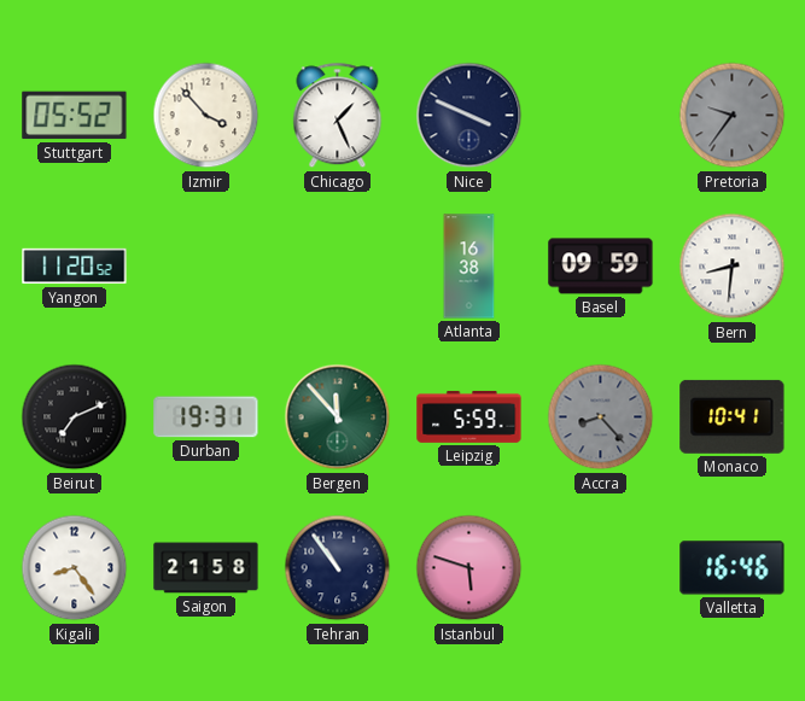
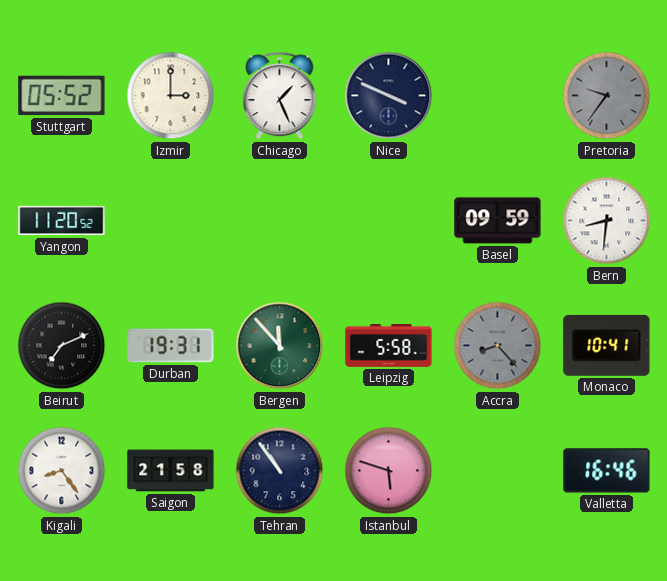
Izmir: 3:53 -> 3:00 (171, 96)
Atlanta: 16:38 -> none (469, 267)
Leipzig: 5:59 -> 5:58 (389, 345)
